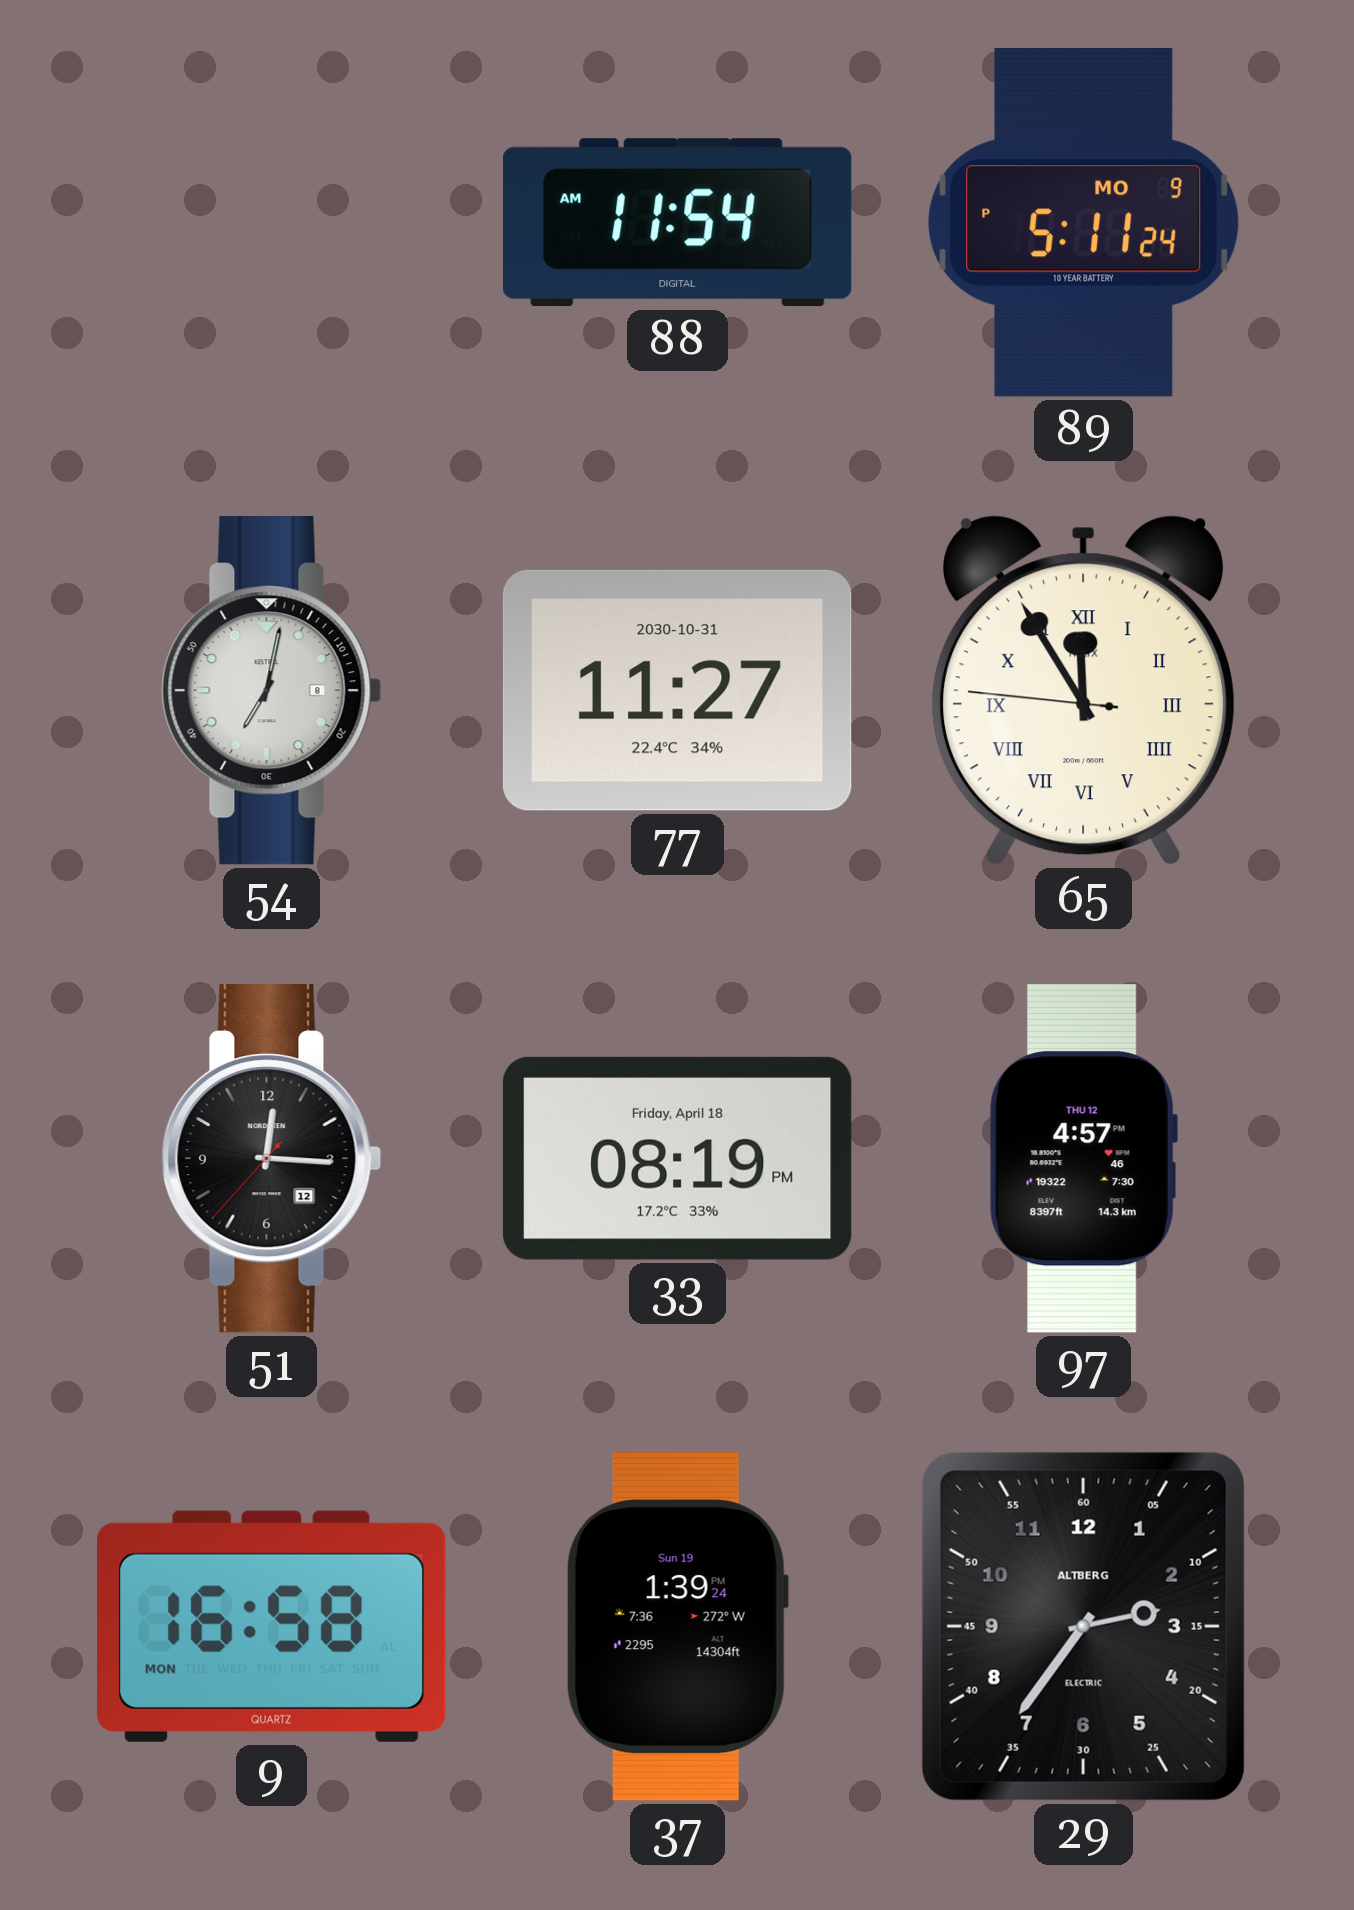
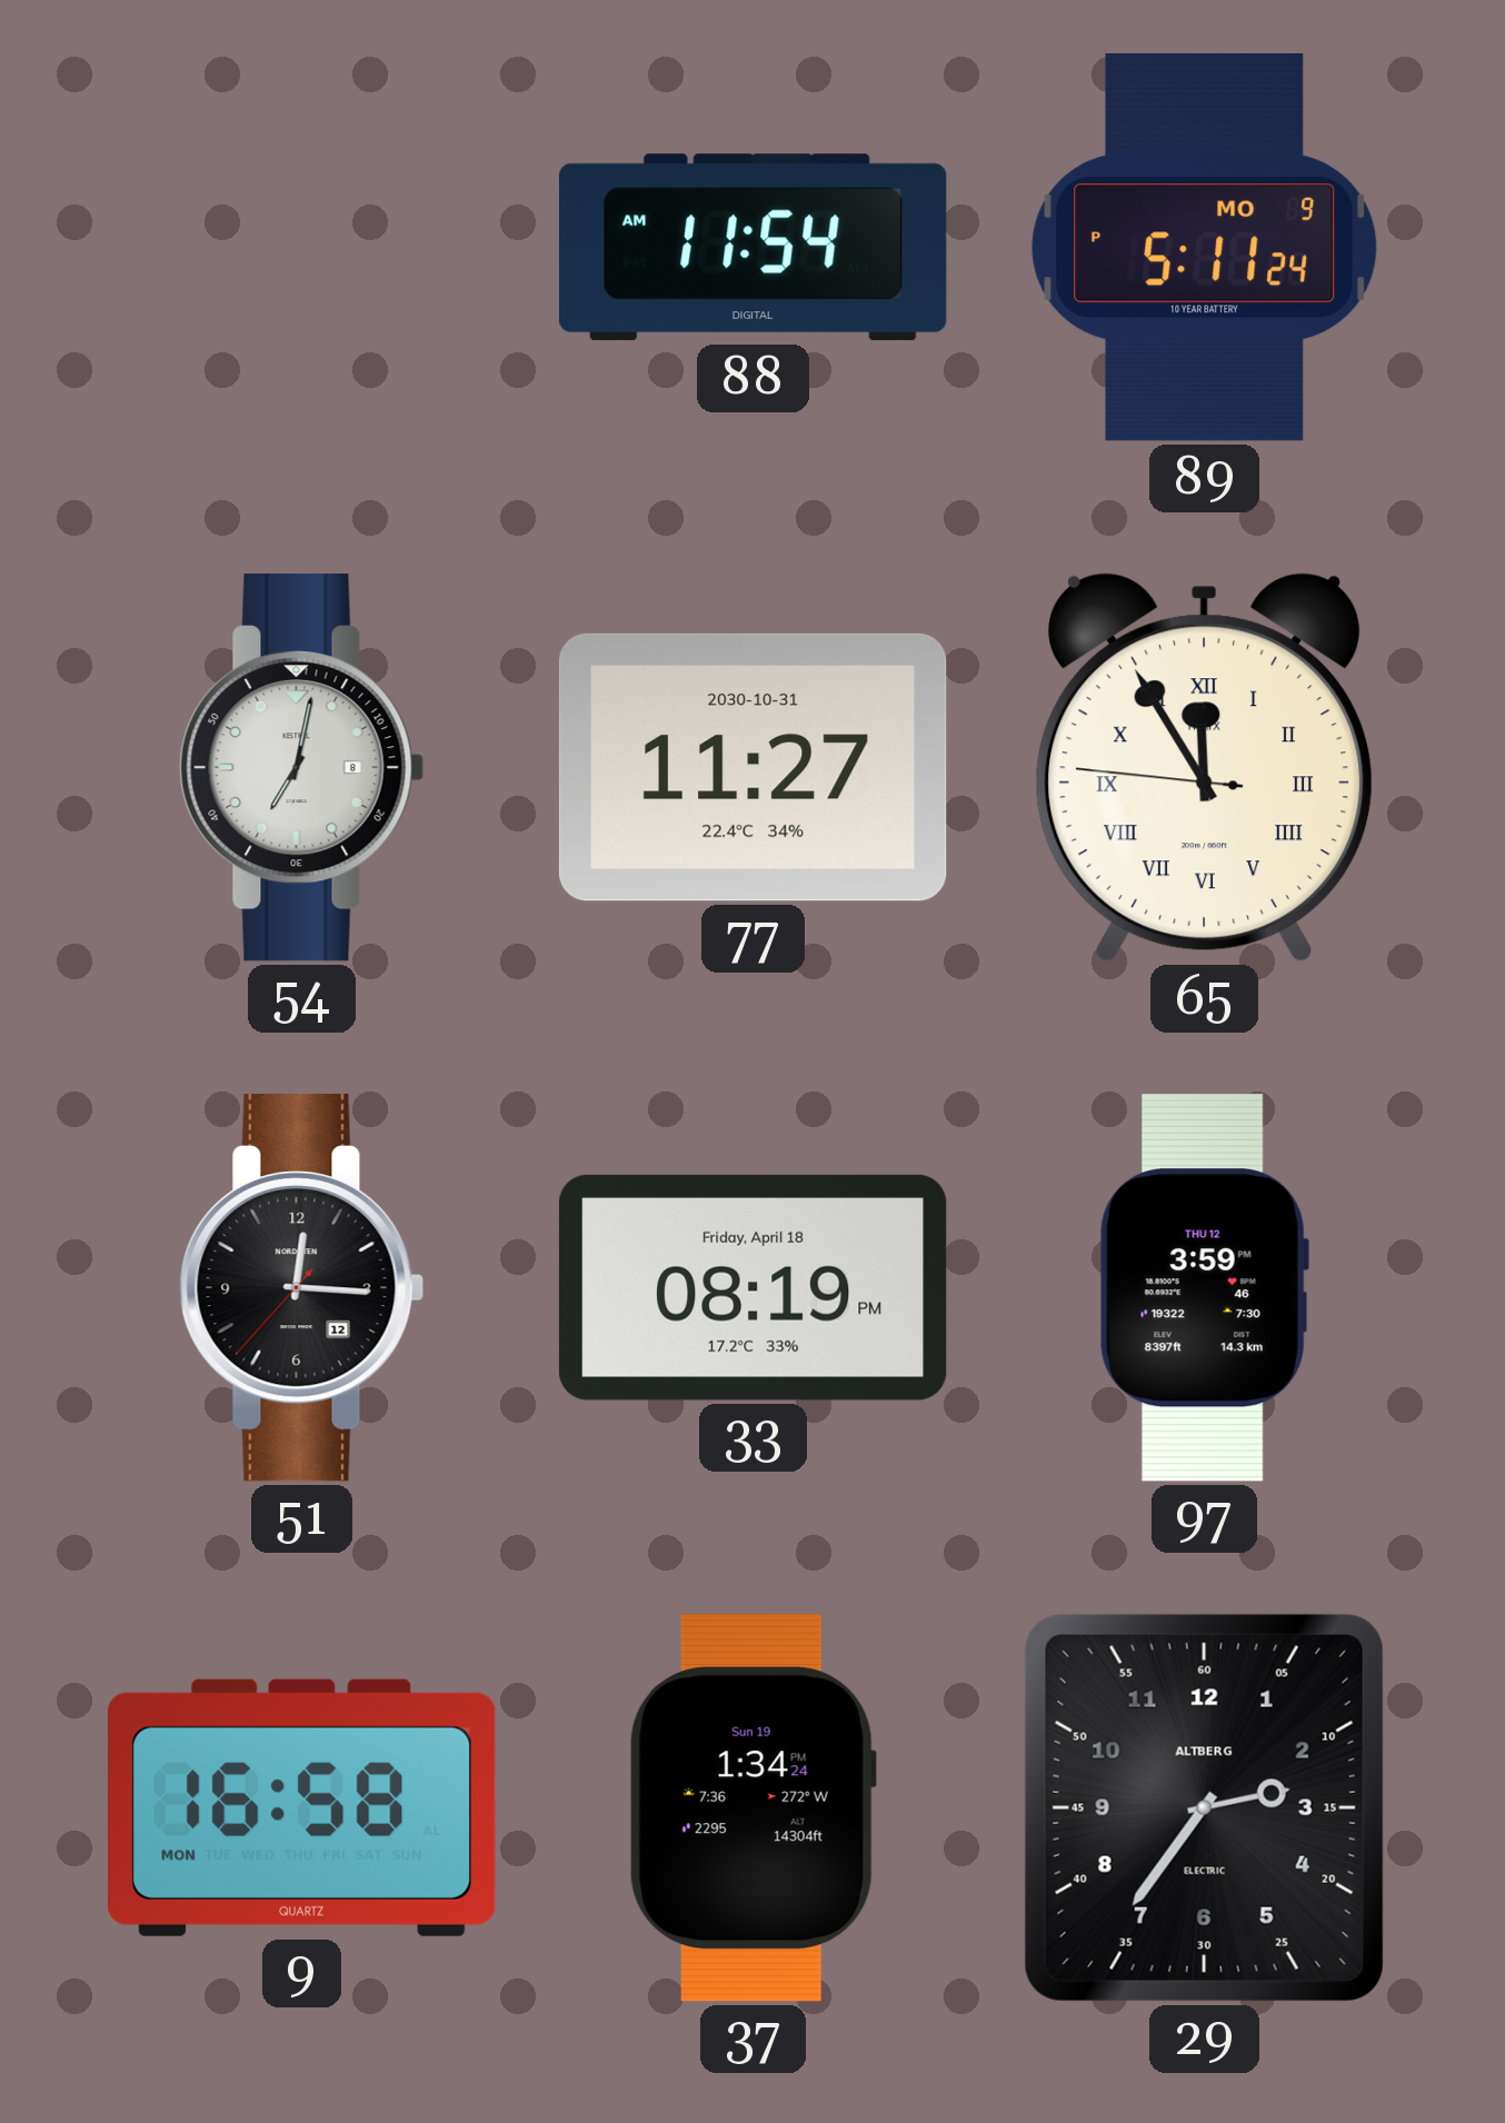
97: 4:57 -> 3:59 (1204, 1288)
37: 1:39 -> 1:34 (752, 1808)
